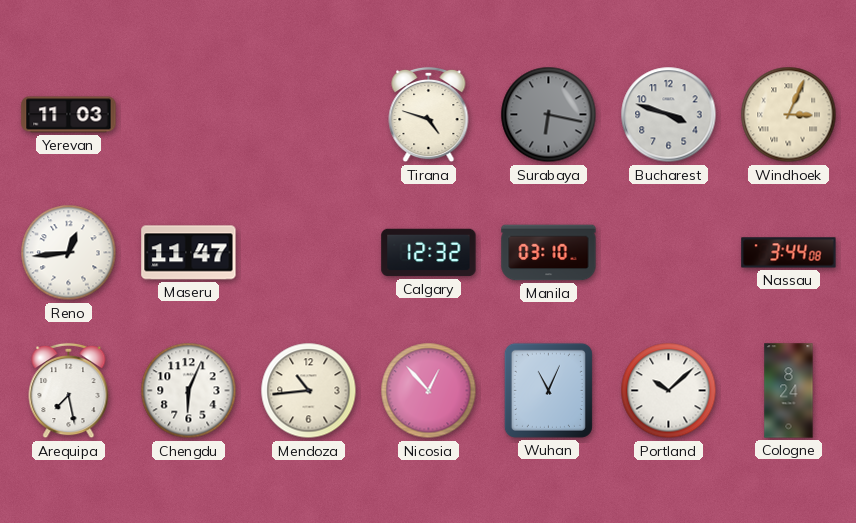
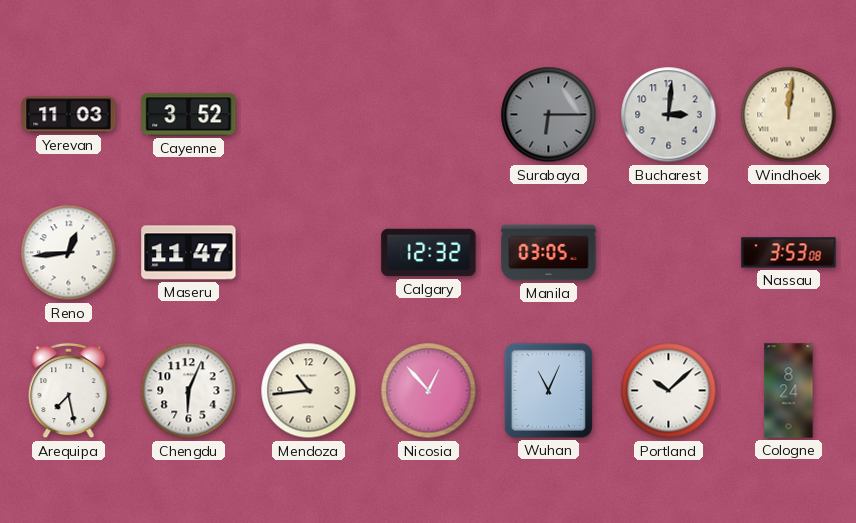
Cayenne: none -> 3:52 (189, 115)
Tirana: 4:48 -> none (429, 115)
Surabaya: 6:17 -> 6:15 (549, 115)
Bucharest: 3:48 -> 3:01 (669, 115)
Windhoek: 3:04 -> 12:01 (789, 115)
Manila: 03:10 -> 03:05 (549, 253)
Nassau: 3:44 -> 3:53 (789, 253)
